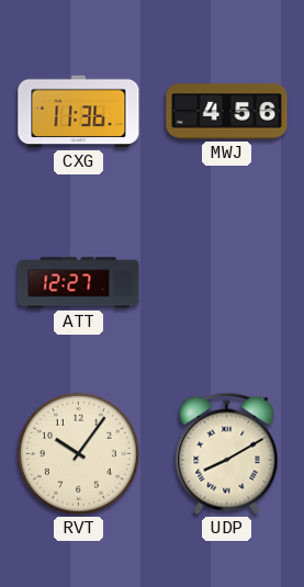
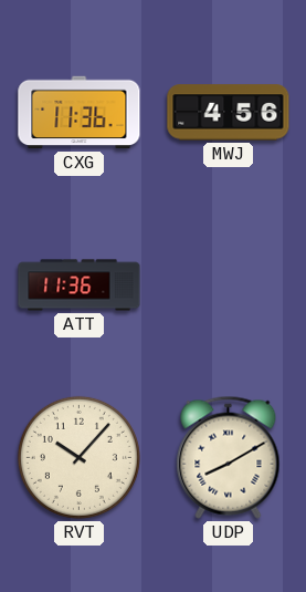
ATT: 12:27 -> 11:36 (80, 285)
RVT: 10:06 -> 10:07 (78, 457)
